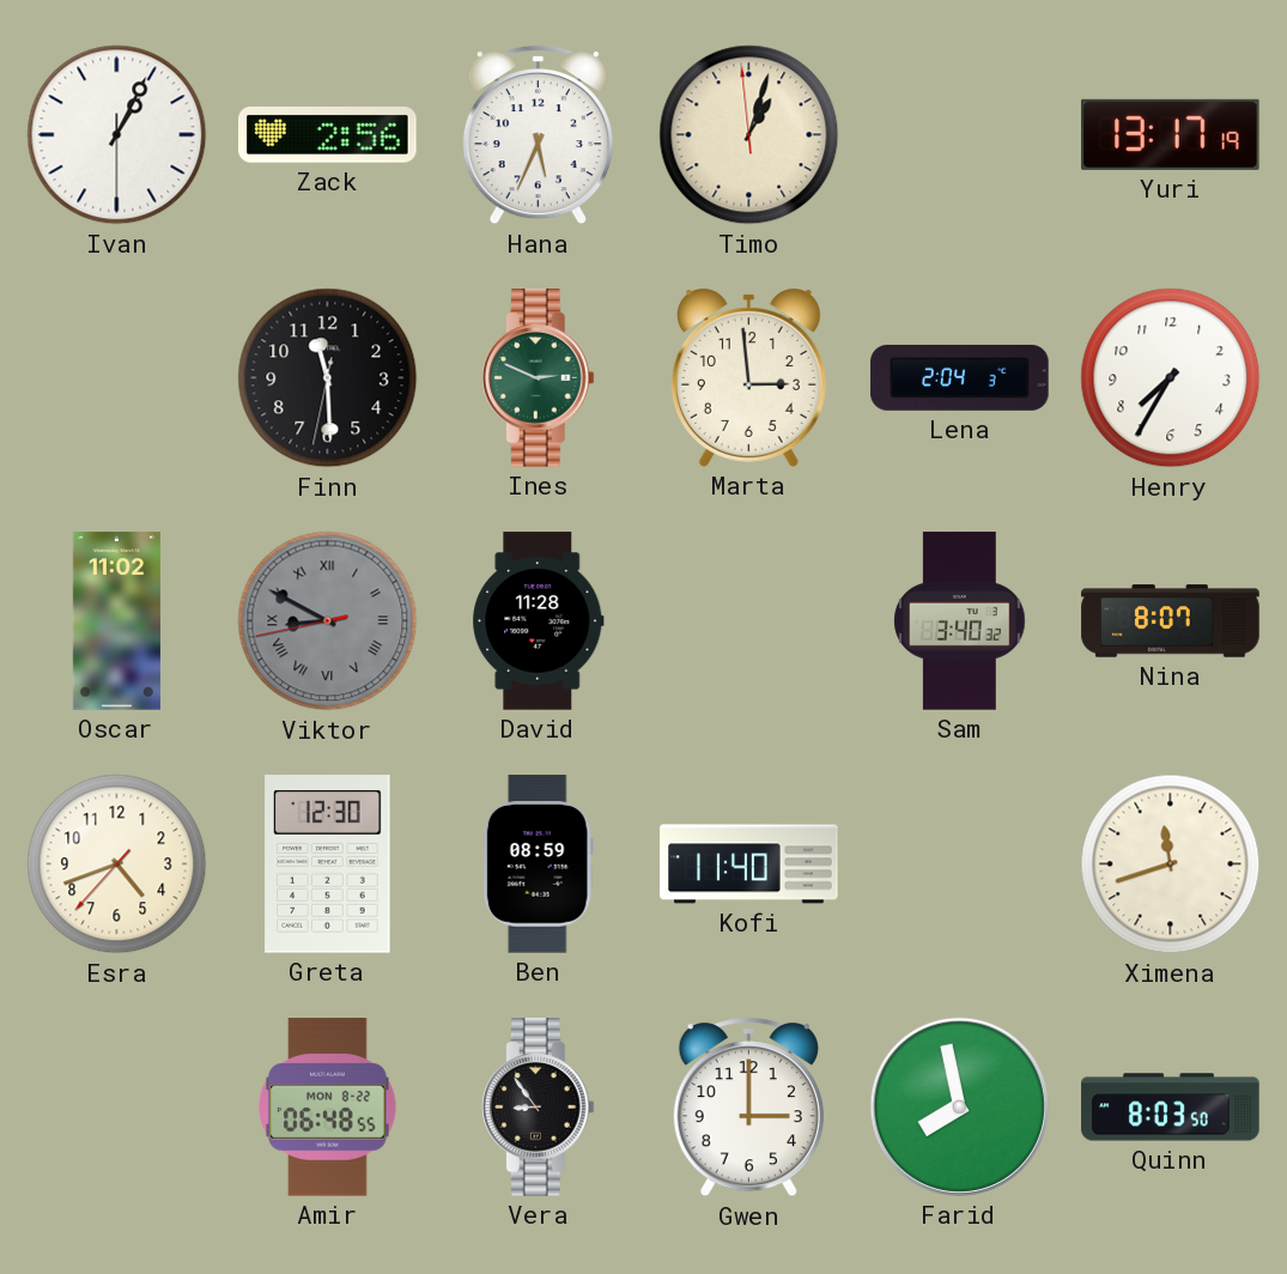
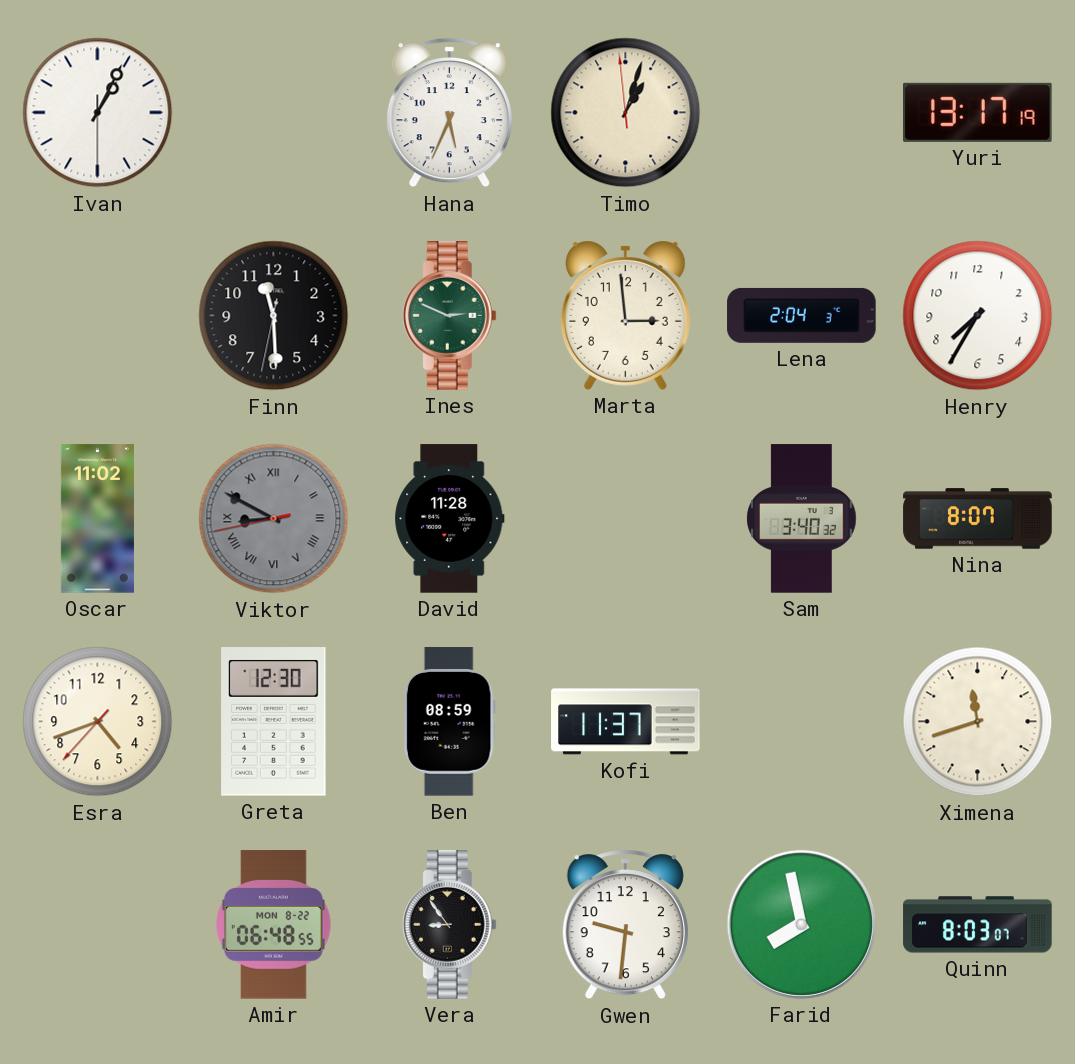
Zack: 2:56 -> none (328, 135)
Kofi: 11:40 -> 11:37 (626, 722)
Gwen: 3:00 -> 9:31 (625, 925)
Quinn: 8:03:50 -> 8:03:07 (978, 925)
